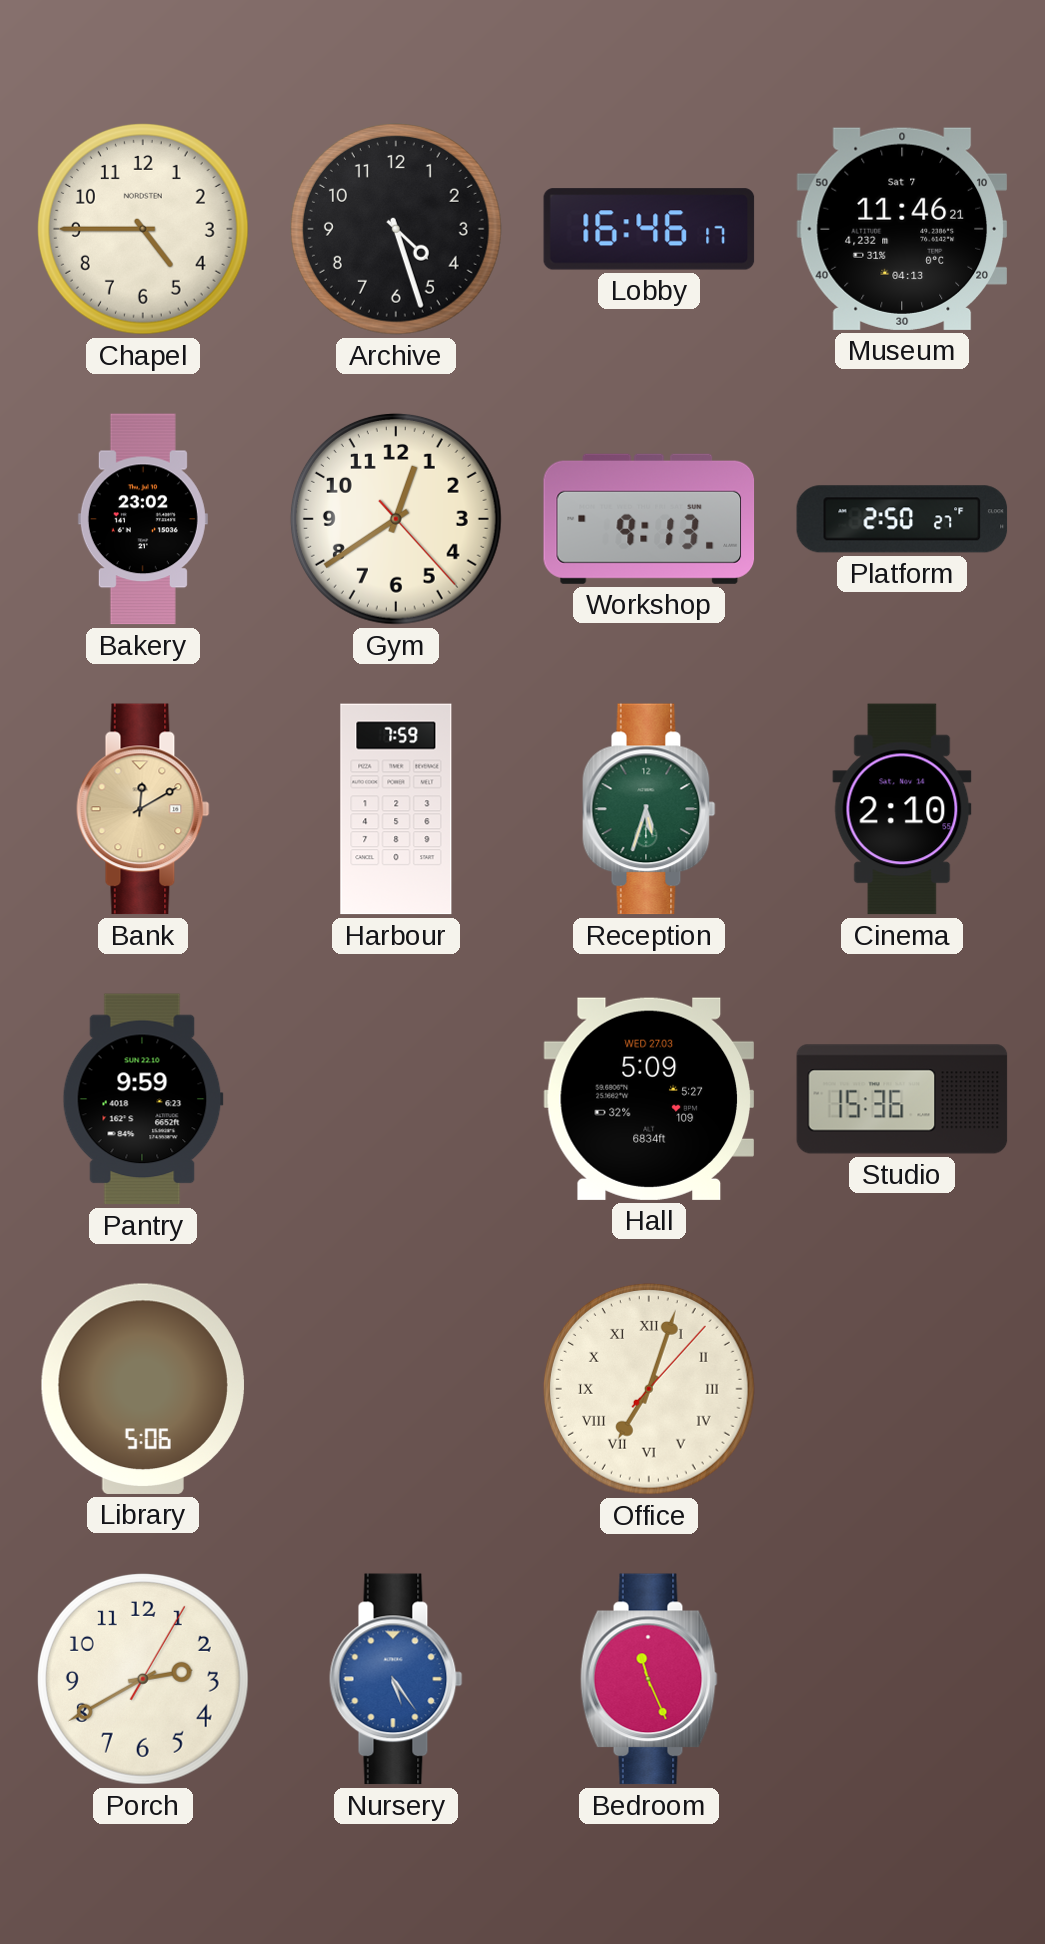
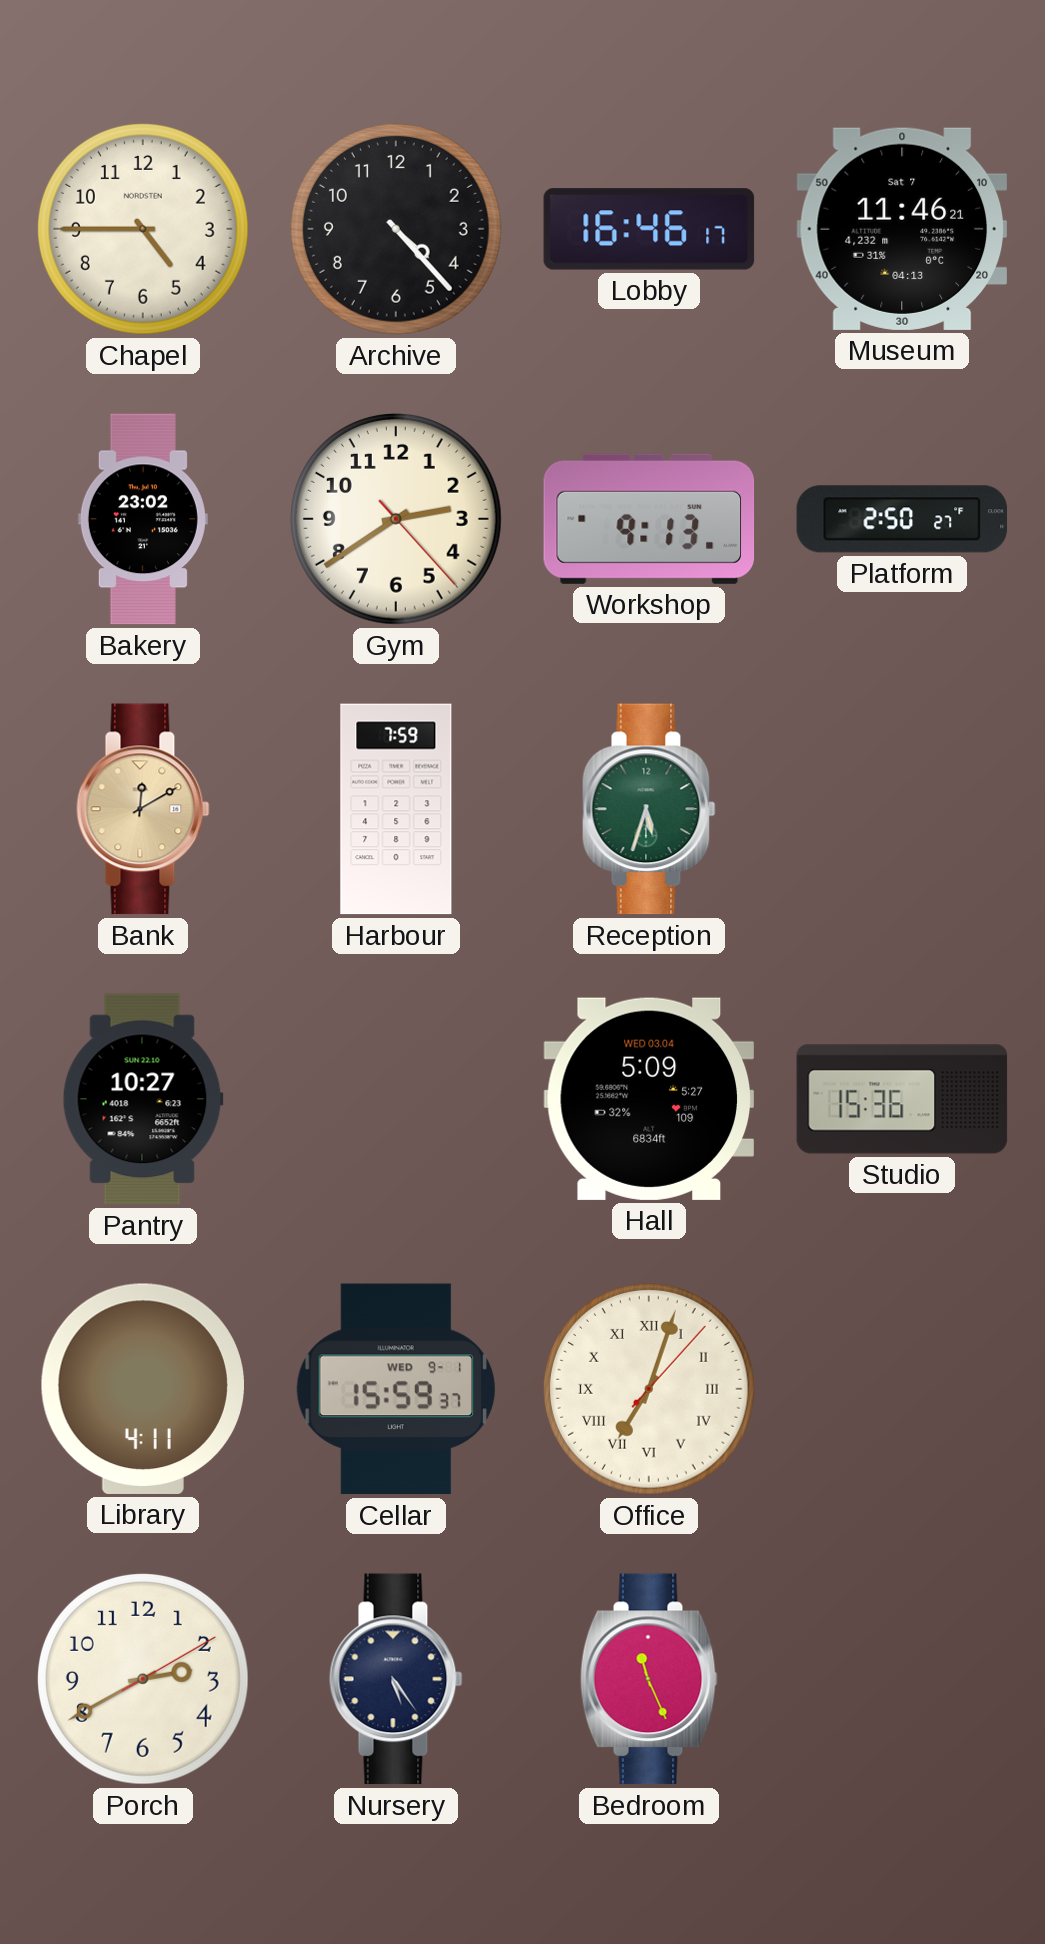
Archive: 4:27 -> 4:23 (396, 229)
Gym: 12:39 -> 2:39 (396, 519)
Cinema: 2:10 -> none (902, 809)
Pantry: 9:59 -> 10:27 (143, 1099)
Hall date: WED 27.03 -> WED 03.04 (648, 1099)
Library: 5:06 -> 4:11 (143, 1389)
Cellar: none -> 15:59 (396, 1389)
Porch: 2:40:05 -> 2:40:10 (143, 1679)
Nursery dial: blue -> navy (396, 1679)
